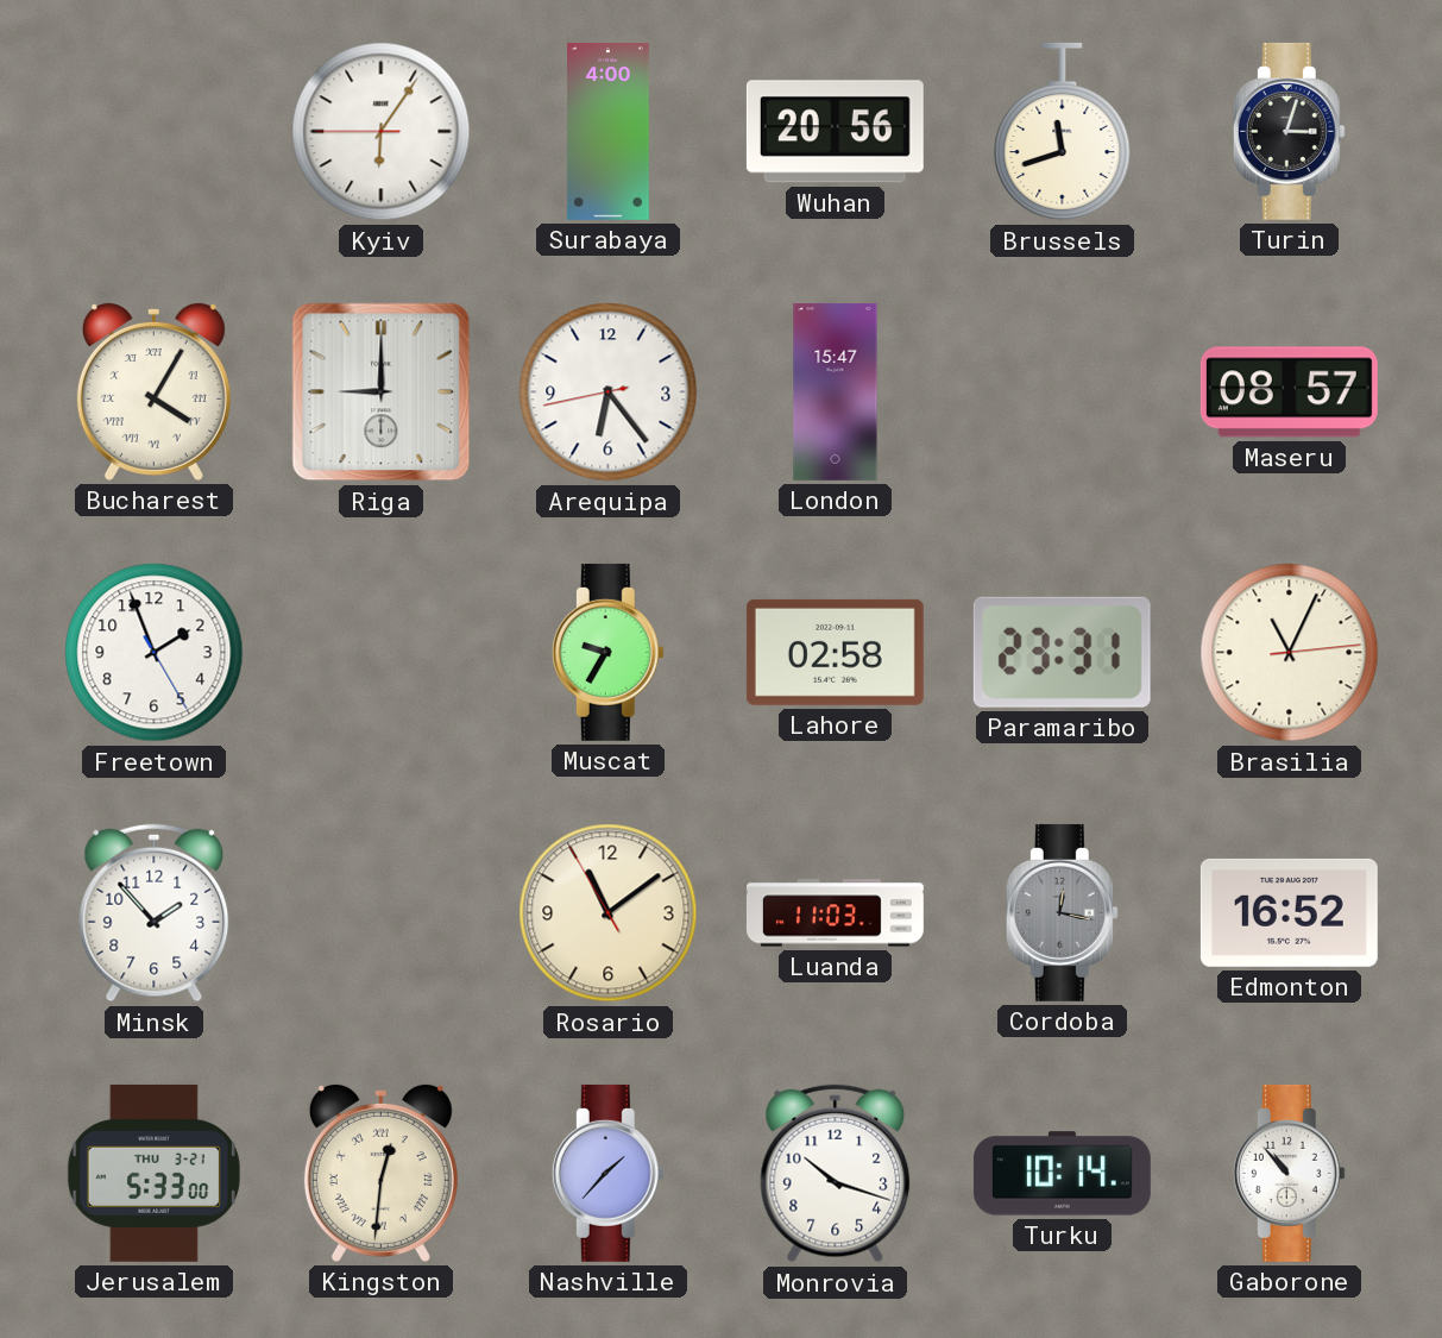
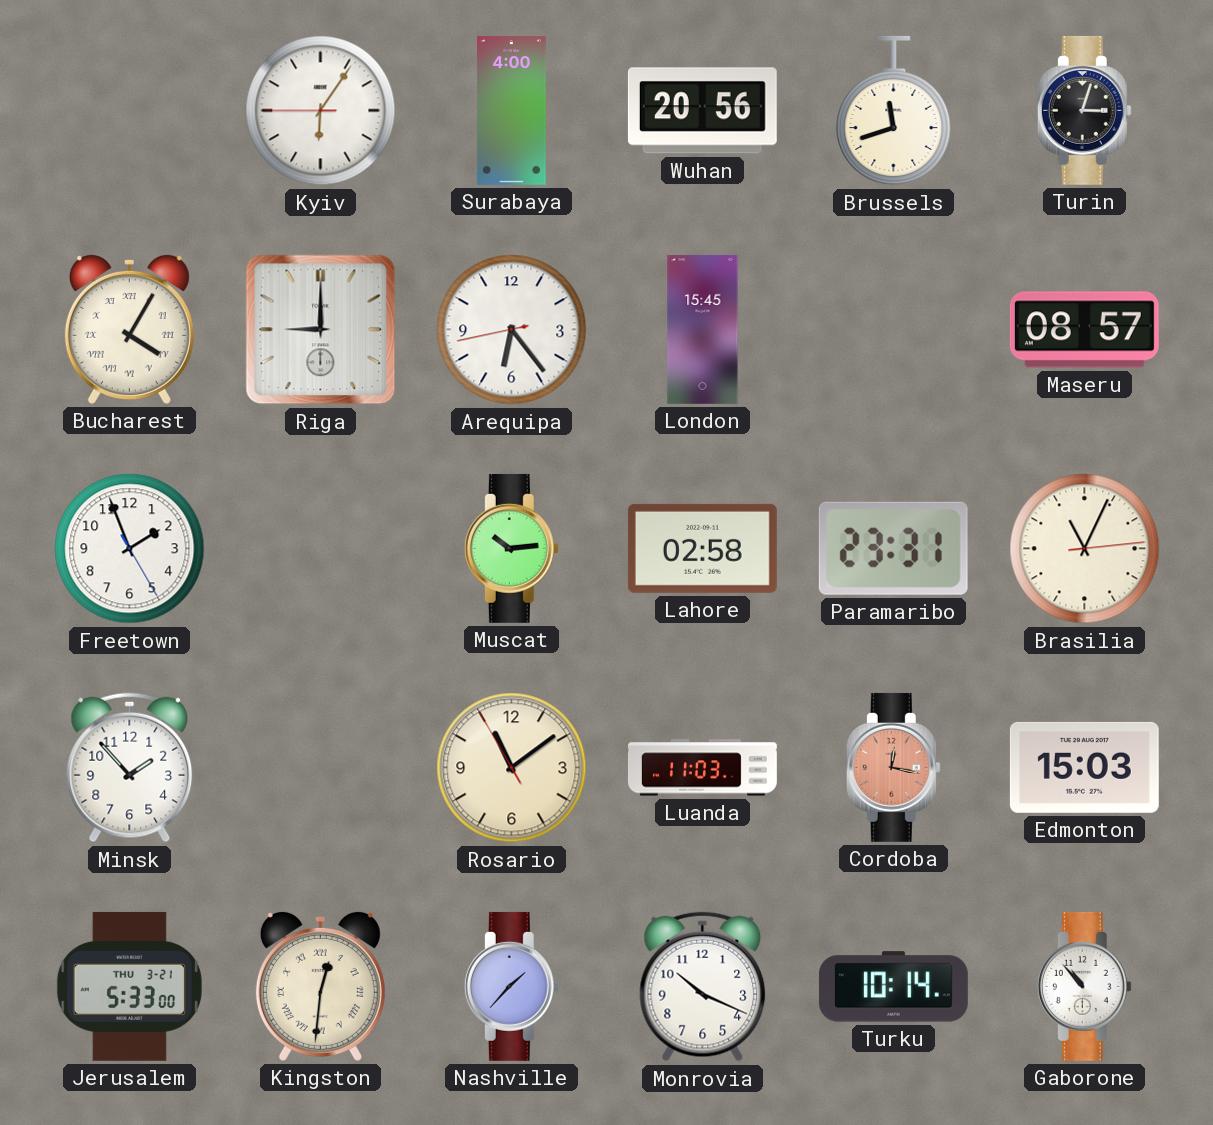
London: 15:47 -> 15:45 (703, 329)
Muscat: 9:35 -> 10:14 (511, 548)
Cordoba dial: grey -> salmon (893, 767)
Edmonton: 16:52 -> 15:03 (1084, 767)
Monrovia: 10:18 -> 10:19 (703, 987)
